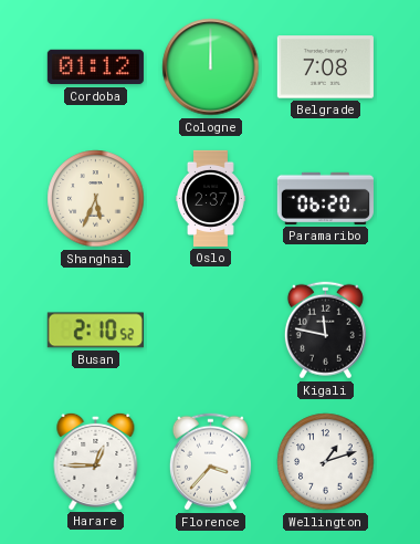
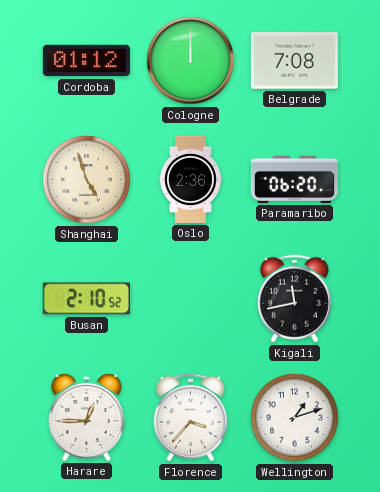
Shanghai: 5:34 -> 4:57 (87, 180)
Oslo: 2:37 -> 2:36 (190, 179)
Kigali: 11:47 -> 11:43 (294, 299)
